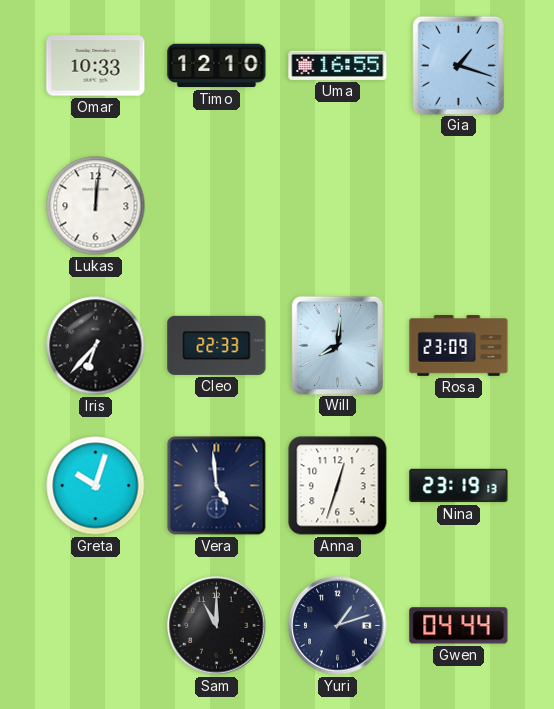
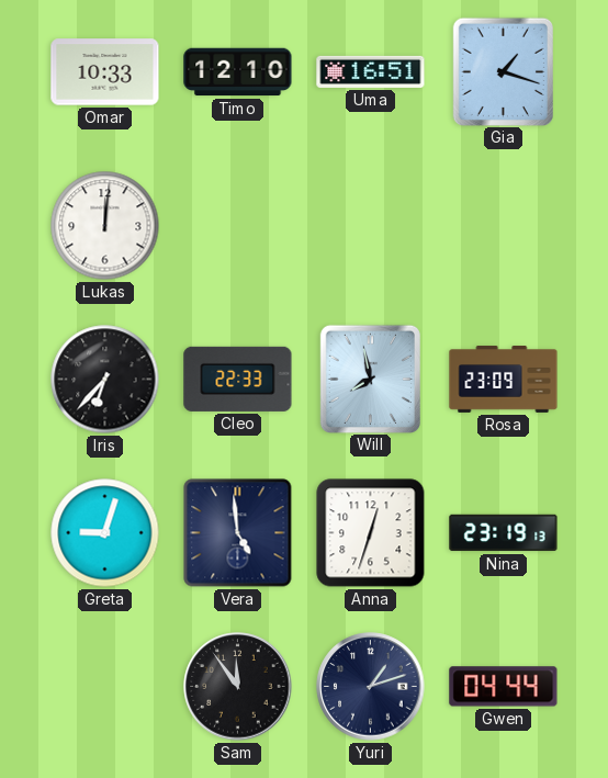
Uma: 16:55 -> 16:51 (371, 71)
Will: 8:01 -> 7:58 (370, 379)
Greta: 10:03 -> 9:03 (105, 533)
Sam: 11:00 -> 11:54 (238, 687)
